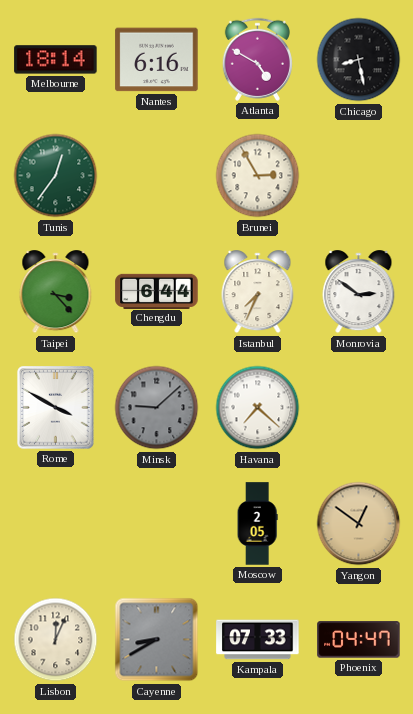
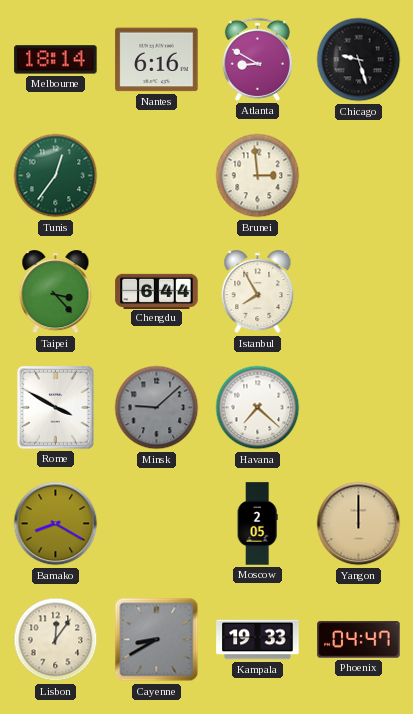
Atlanta: 4:50 -> 8:50 (257, 59)
Chicago: 8:28 -> 9:27 (359, 60)
Brunei: 2:55 -> 2:59 (258, 176)
Istanbul: 7:34 -> 7:55 (258, 292)
Monrovia: 2:51 -> none (359, 292)
Bamako: none -> 8:20 (56, 524)
Yangon: 12:51 -> 12:00 (359, 524)
Lisbon: 12:04 -> 12:06 (56, 640)
Kampala: 07:33 -> 19:33 (258, 640)
